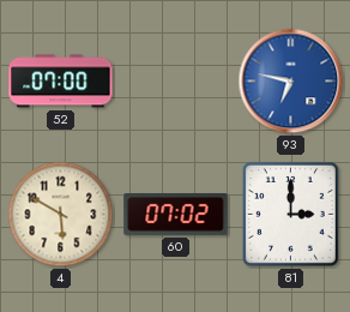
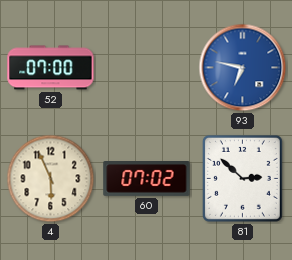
4: 5:50 -> 5:56 (51, 179)
81: 3:00 -> 2:52 (242, 178)
